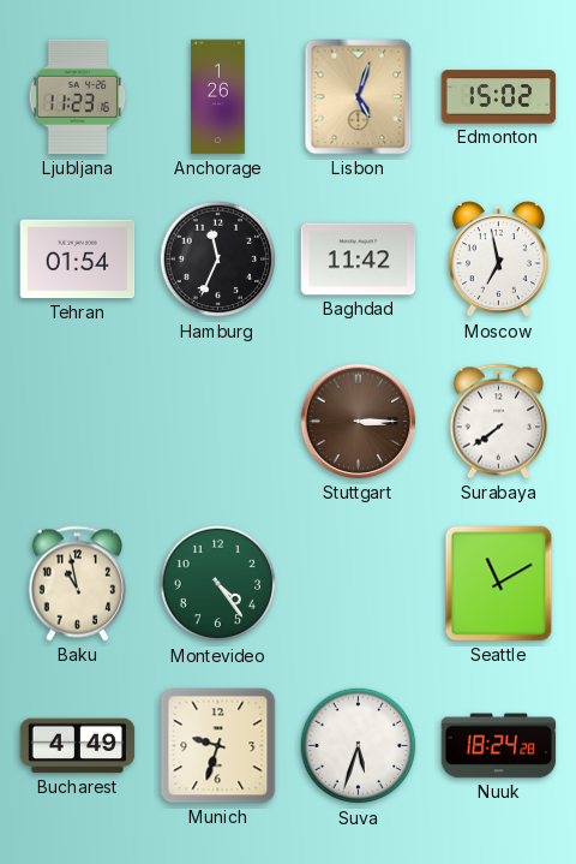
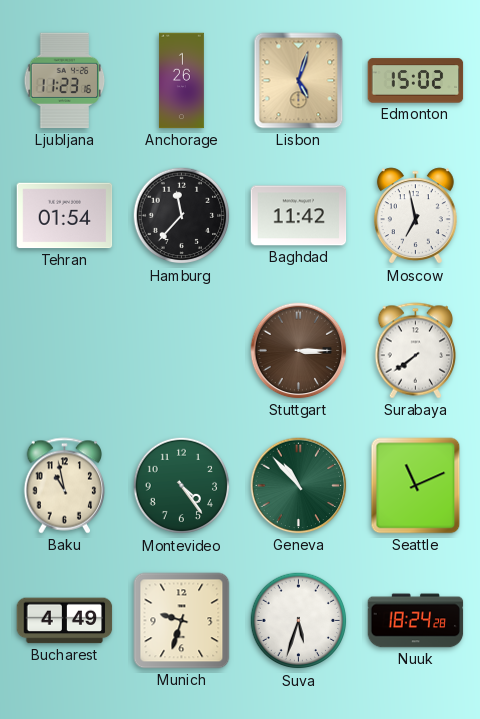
Hamburg: 11:34 -> 11:37 (182, 216)
Geneva: none -> 10:53 (299, 486)
Seattle: 11:10 -> 11:11 (416, 486)
